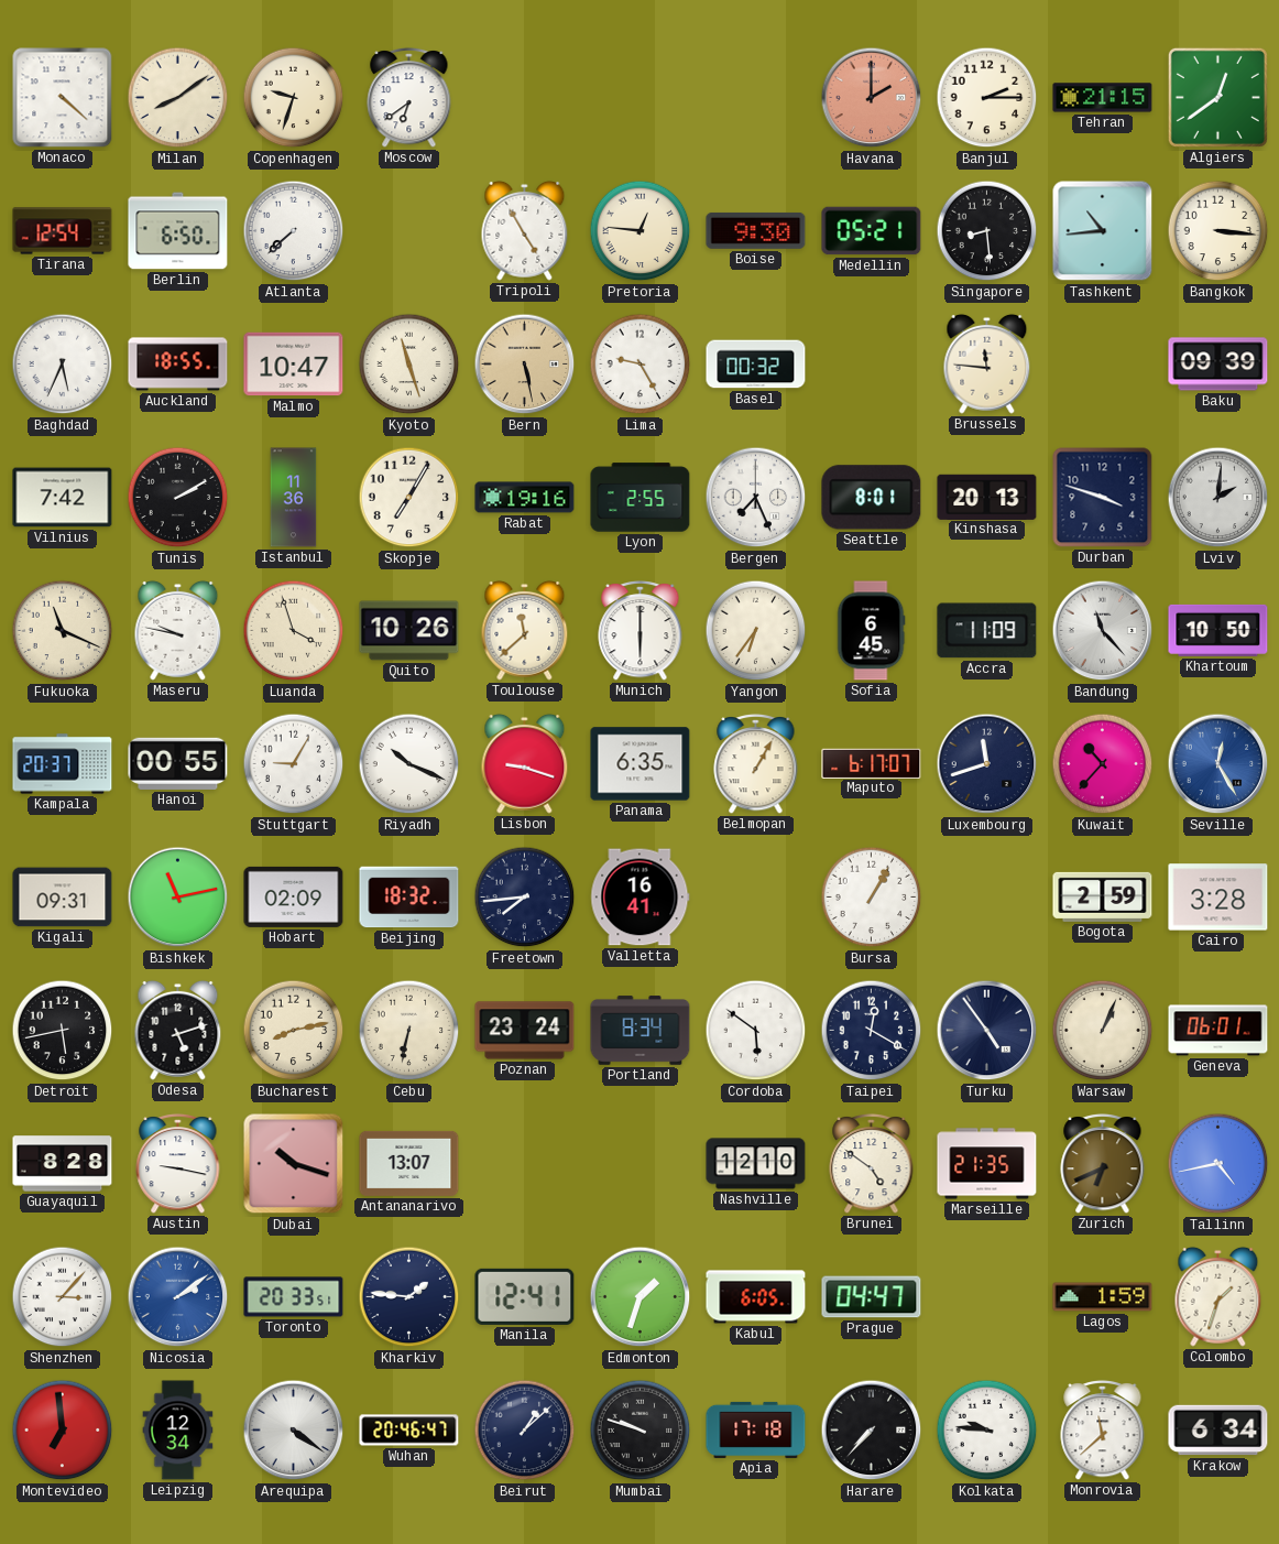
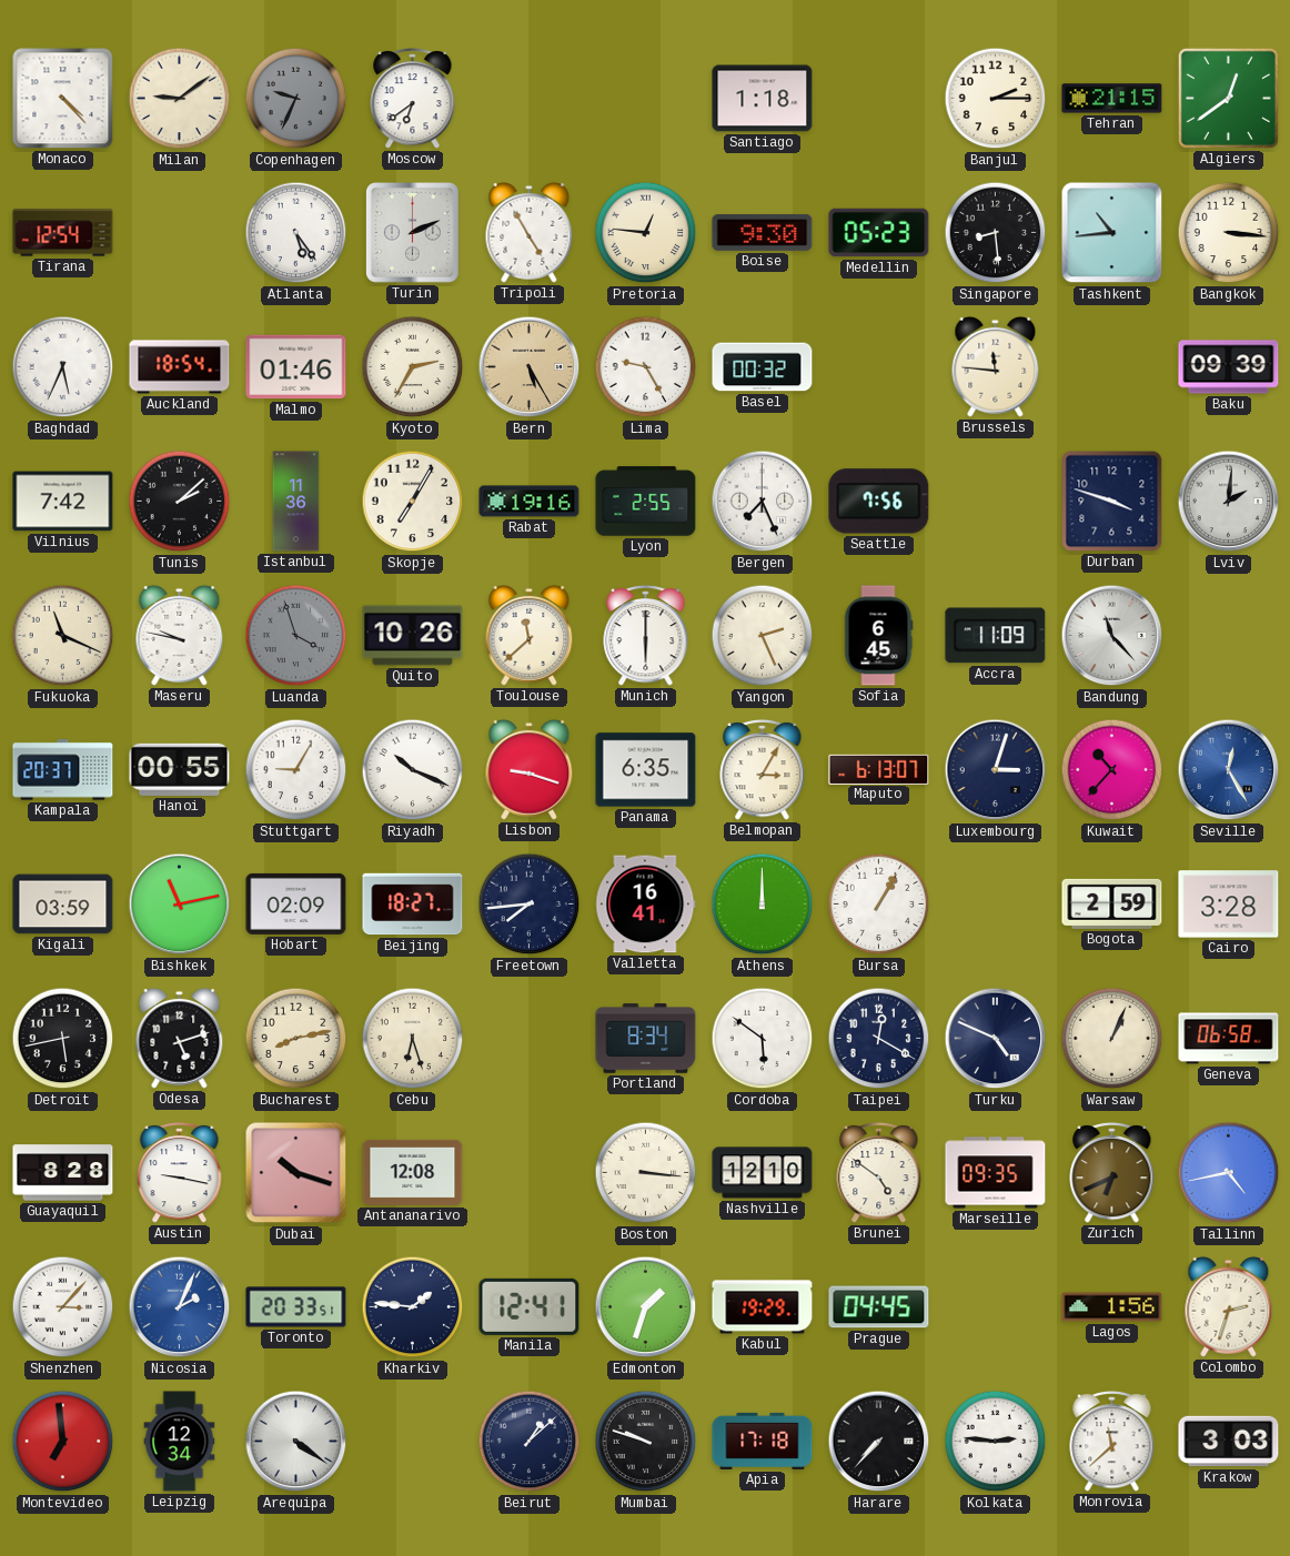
Monaco: 4:22 -> 4:23 (63, 99)
Milan: 8:09 -> 9:09 (180, 99)
Copenhagen: 9:33 -> 9:34 (296, 99)
Copenhagen dial: cream -> grey (296, 99)
Santiago: none -> 1:18 (763, 99)
Havana: 2:00 -> none (872, 98)
Berlin: 6:50 -> none (178, 231)
Atlanta: 7:38 -> 5:24 (296, 233)
Turin: none -> 2:11 (412, 232)
Medellin: 05:21 -> 05:23 (879, 233)
Auckland: 18:55 -> 18:54 (180, 367)
Malmo: 10:47 -> 01:46 (296, 367)
Kyoto: 11:27 -> 2:35 (413, 367)
Bern: 5:28 -> 5:25 (530, 367)
Tunis: 2:10 -> 2:08 (180, 502)
Seattle: 8:01 -> 7:56 (879, 502)
Kinshasa: 20:13 -> none (987, 497)
Luanda dial: cream -> grey (296, 636)
Yangon: 6:36 -> 2:26 (763, 636)
Khartoum: 10:50 -> none (1218, 630)
Belmopan: 1:05 -> 3:05 (763, 769)
Maputo: 6:17 -> 6:13 (879, 769)
Luxembourg: 11:42 -> 3:03 (996, 770)
Kigali: 09:31 -> 03:59 (63, 905)
Beijing: 18:32 -> 18:27 (413, 905)
Athens: none -> 12:00 (763, 905)
Cebu: 6:32 -> 6:27 (413, 1039)
Poznan: 23:24 -> none (525, 1031)
Turku: 4:54 -> 4:49 (996, 1039)
Geneva: 06:01 -> 06:58 (1229, 1039)
Antananarivo: 13:07 -> 12:08 (413, 1172)
Boston: none -> 3:16 (646, 1173)
Marseille: 21:35 -> 09:35 (996, 1173)
Nicosia: 2:09 -> 2:04 (180, 1307)
Kabul: 6:05 -> 19:29 (763, 1307)
Prague: 04:47 -> 04:45 (879, 1307)
Lagos: 1:59 -> 1:56 (1112, 1307)
Colombo: 1:33 -> 2:33 (1229, 1306)
Wuhan: 20:46 -> none (409, 1431)
Kolkata: 9:46 -> 2:46 (996, 1442)
Krakow: 6:34 -> 3:03 (1229, 1442)
